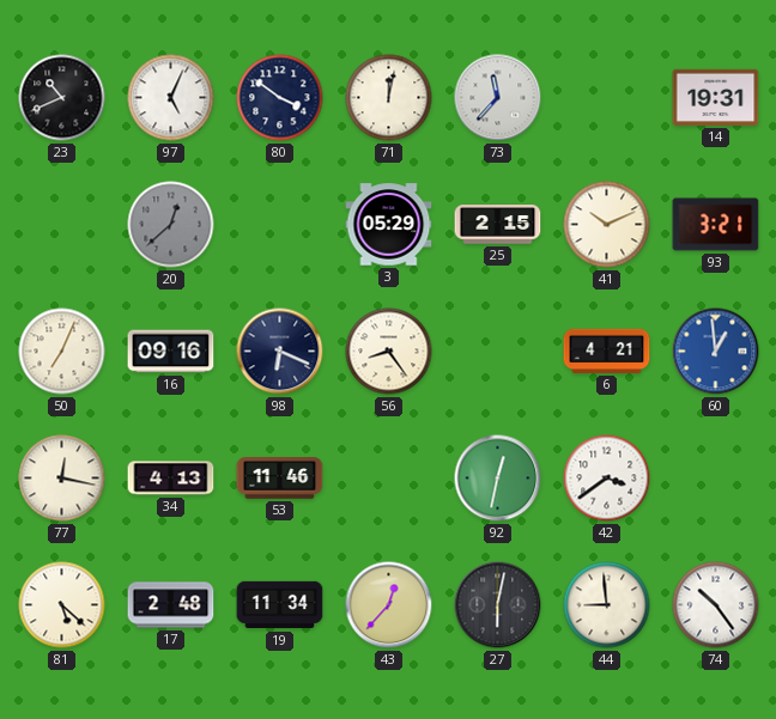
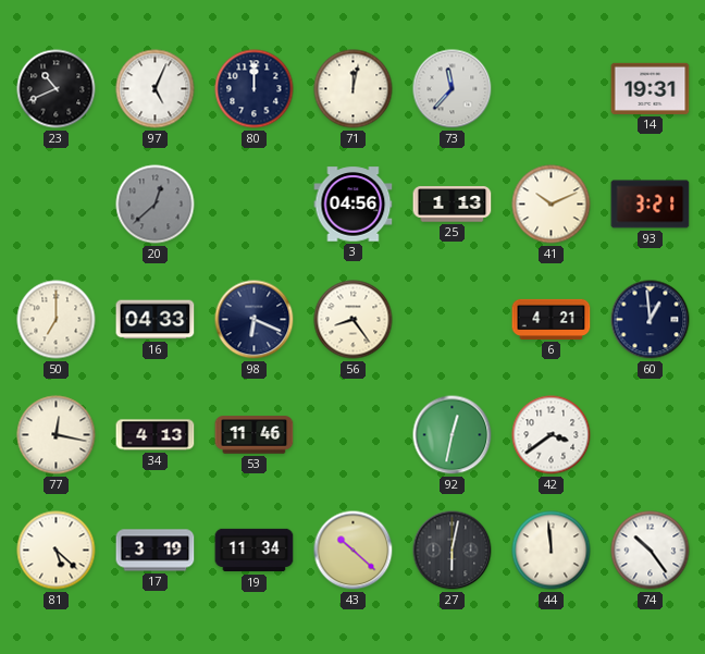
80: 3:51 -> 12:00 (255, 89)
3: 05:29 -> 04:56 (354, 205)
25: 2:15 -> 1:13 (453, 205)
50: 7:04 -> 7:00 (57, 320)
16: 09:16 -> 04:33 (156, 320)
60 dial: blue -> navy (651, 320)
17: 2:48 -> 3:19 (156, 551)
43: 12:37 -> 10:22 (354, 551)
44: 8:59 -> 11:59 (552, 551)
